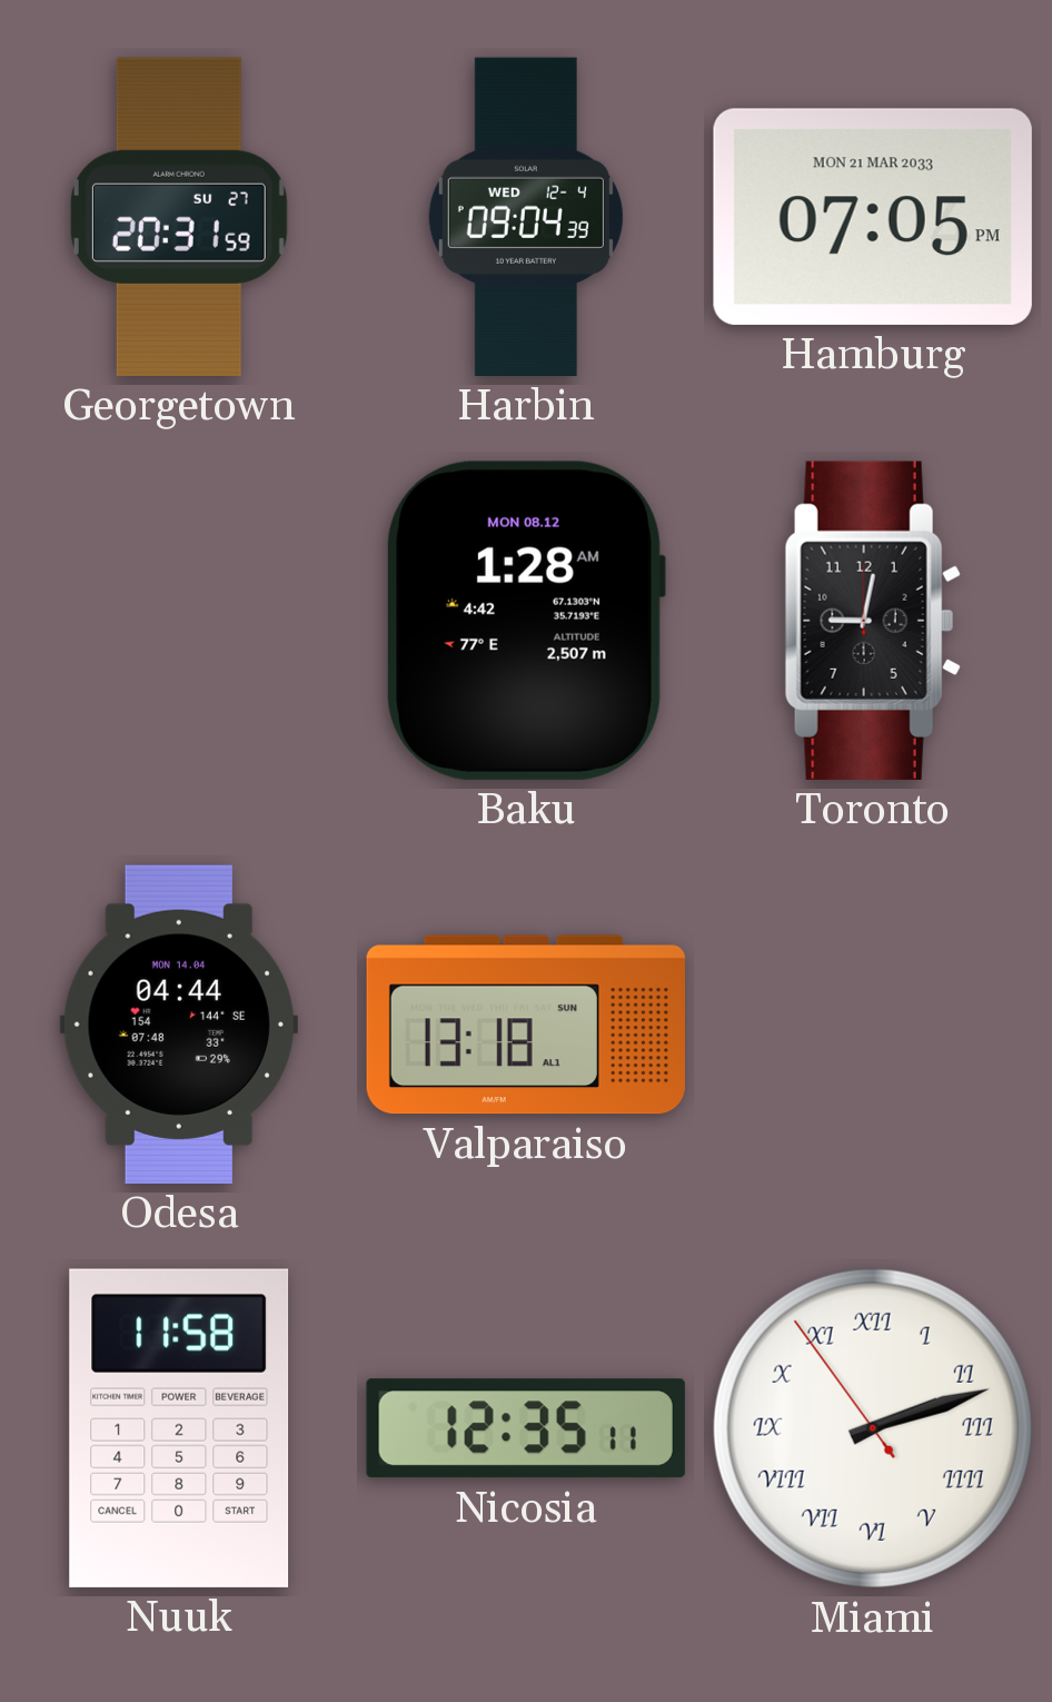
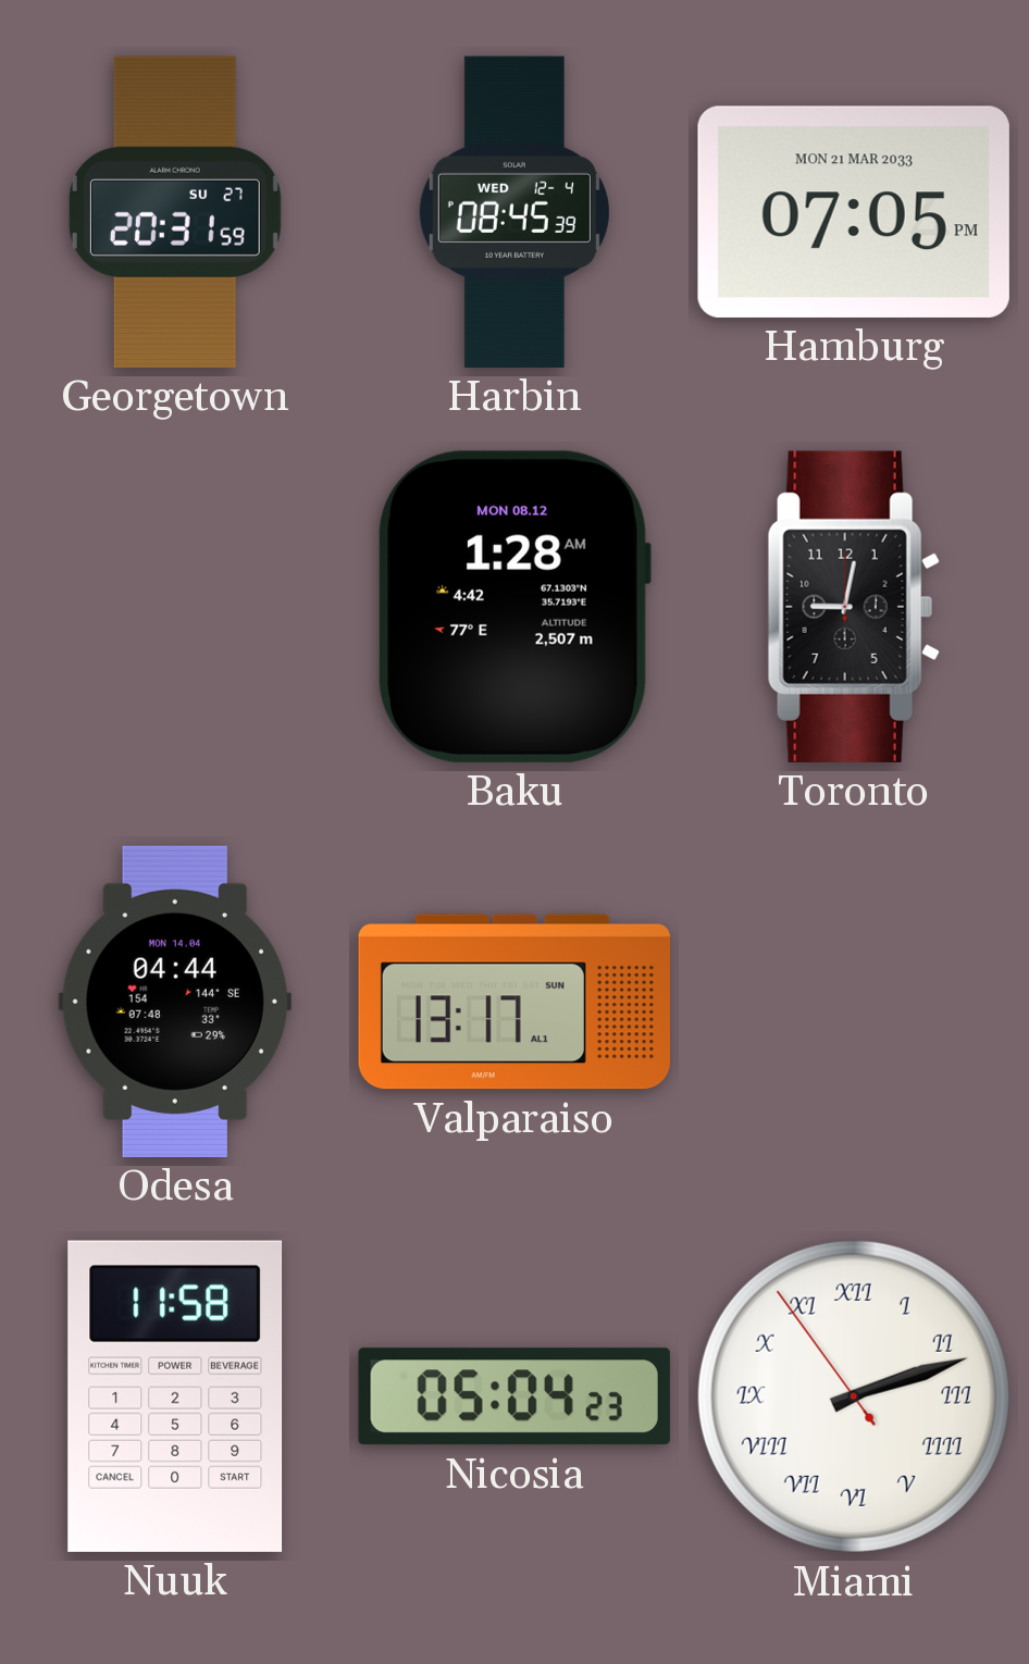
Harbin: 09:04 -> 08:45 (514, 212)
Valparaiso: 13:18 -> 13:17 (514, 1002)
Nicosia: 12:35 -> 05:04 (514, 1396)
